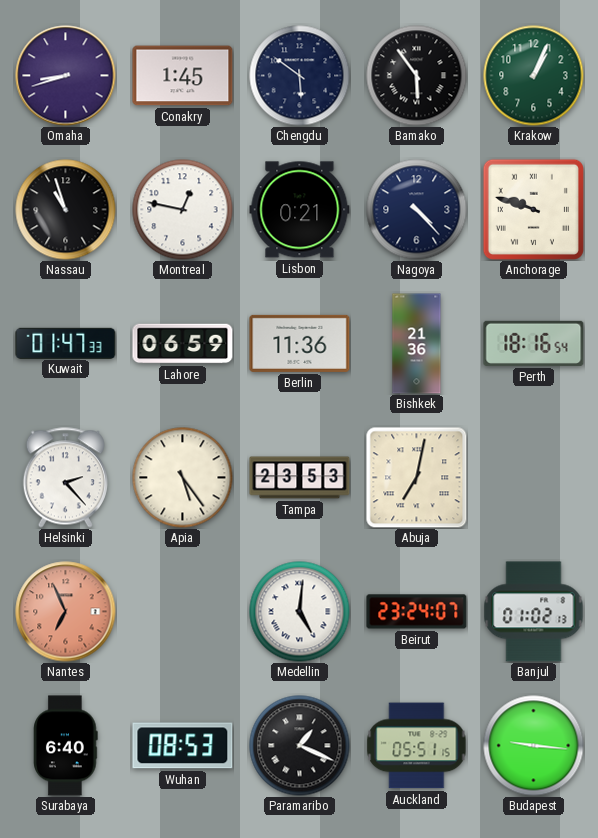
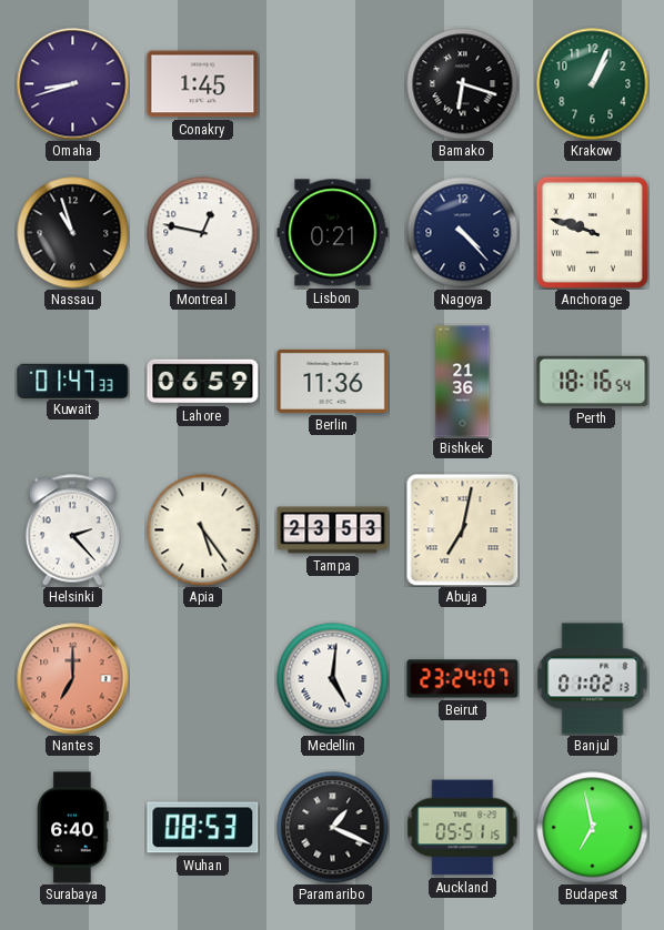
Chengdu: 5:51 -> none (300, 76)
Bamako: 5:54 -> 6:18 (463, 84)
Nantes: 6:56 -> 7:00 (73, 679)
Budapest: 9:16 -> 6:58 (593, 828)
